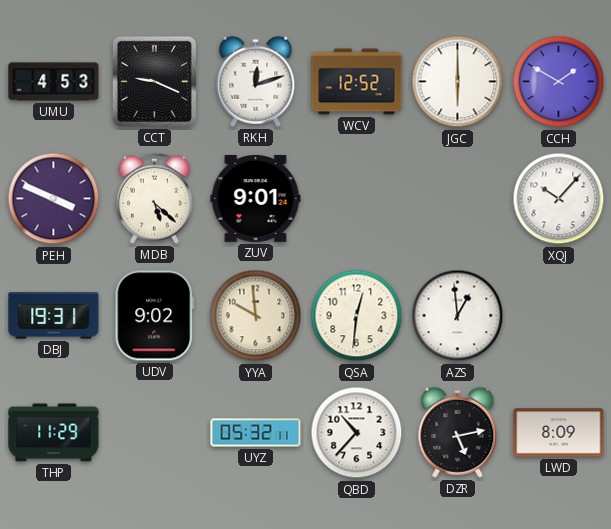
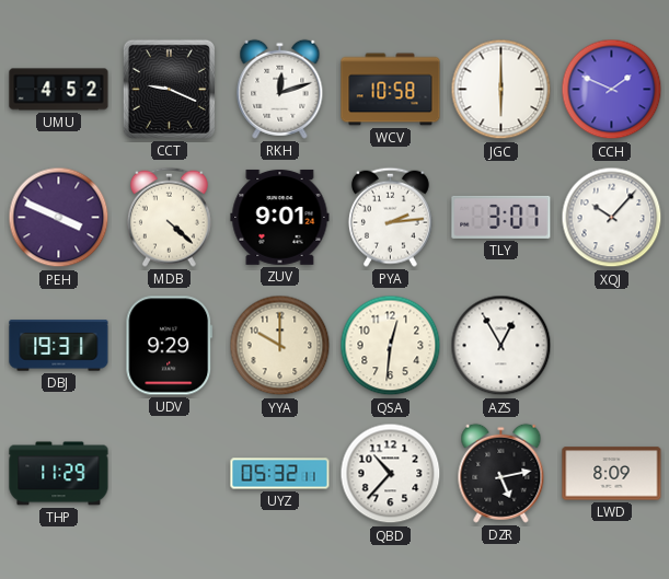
UMU: 4:53 -> 4:52 (59, 90)
WCV: 12:52 -> 10:58 (391, 90)
CCH: 1:50 -> 1:49 (612, 90)
MDB: 5:22 -> 4:22 (169, 217)
PYA: none -> 2:14 (390, 217)
TLY: none -> 3:07 (501, 217)
UDV: 9:02 -> 9:29 (170, 346)
YYA: 9:59 -> 10:00 (280, 346)
AZS: 12:59 -> 12:55 (501, 346)
